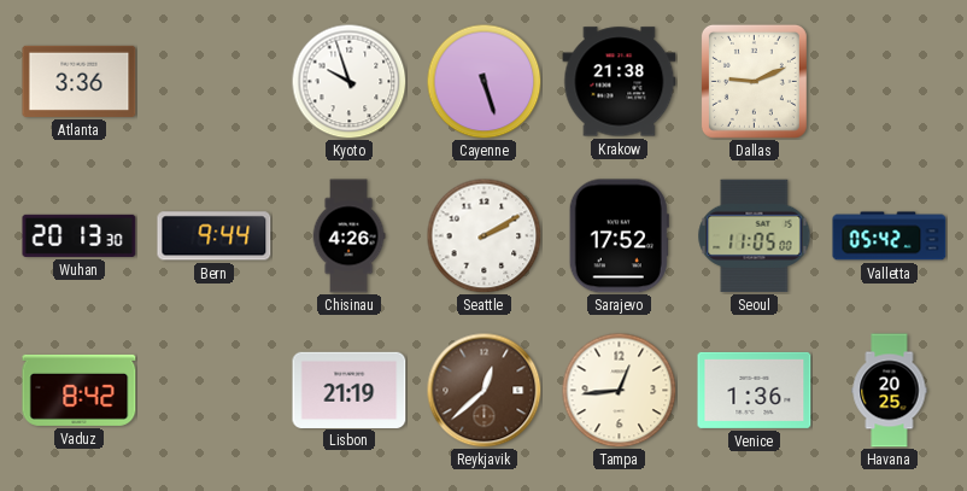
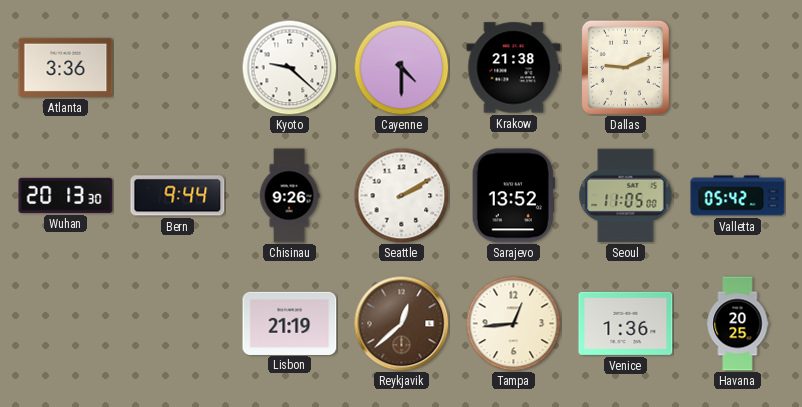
Kyoto: 9:57 -> 9:22 (289, 67)
Cayenne: 5:27 -> 4:30 (401, 67)
Chisinau: 4:26 -> 9:26 (289, 196)
Sarajevo: 17:52 -> 13:52 (513, 196)
Vaduz: 8:42 -> none (80, 390)
